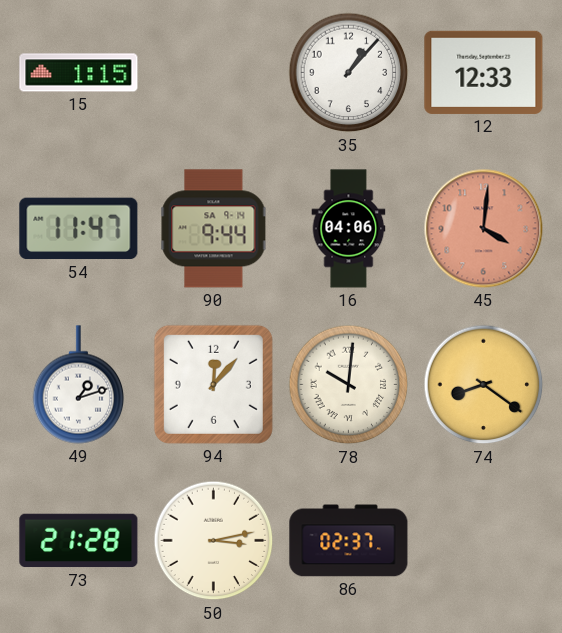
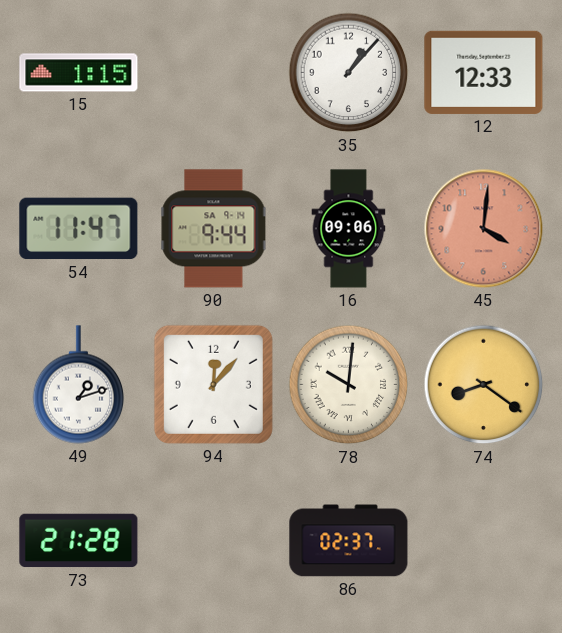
16: 04:06 -> 09:06 (349, 229)
50: 3:13 -> none (214, 541)
